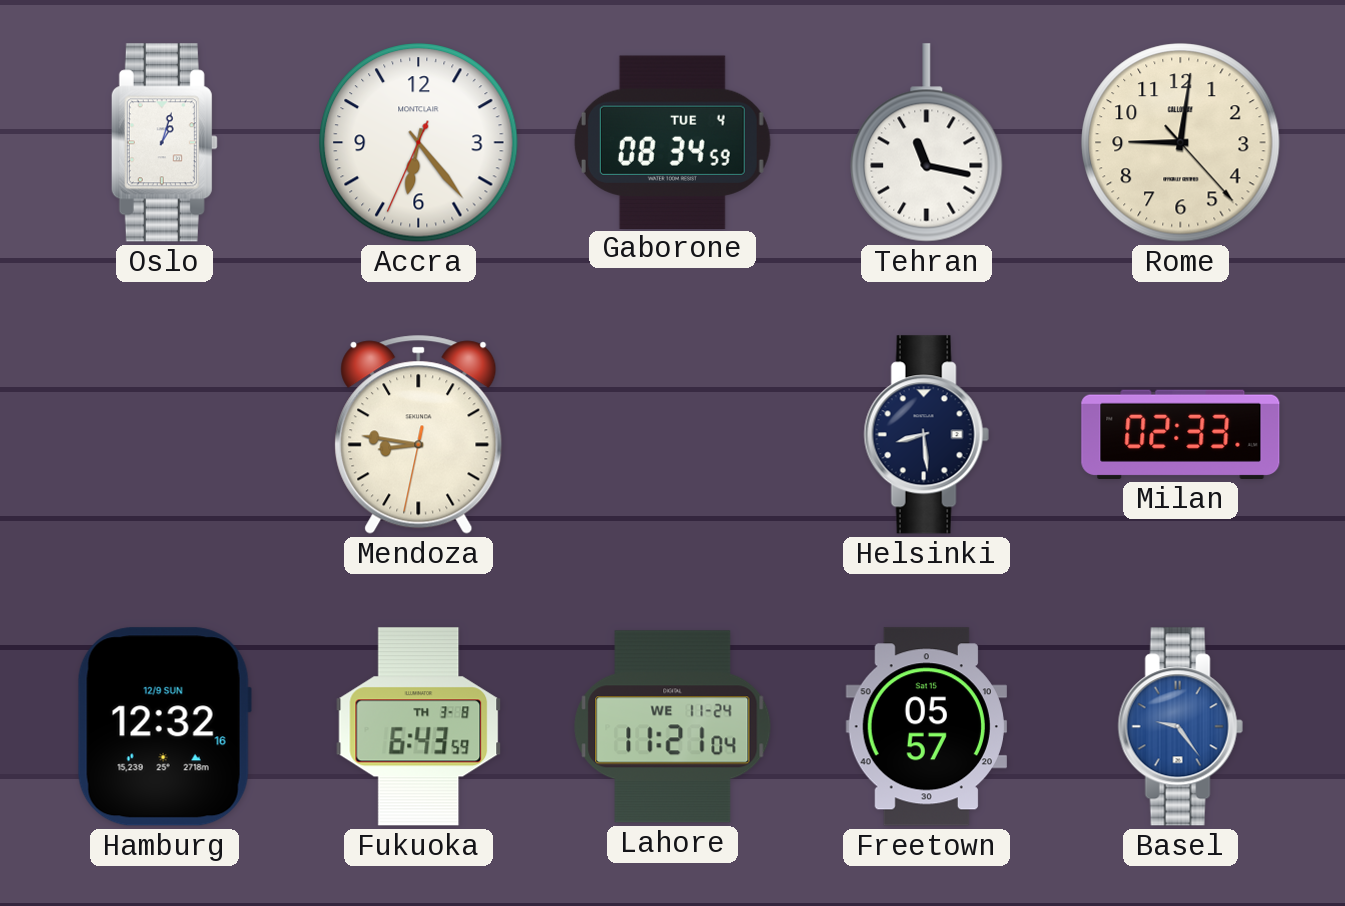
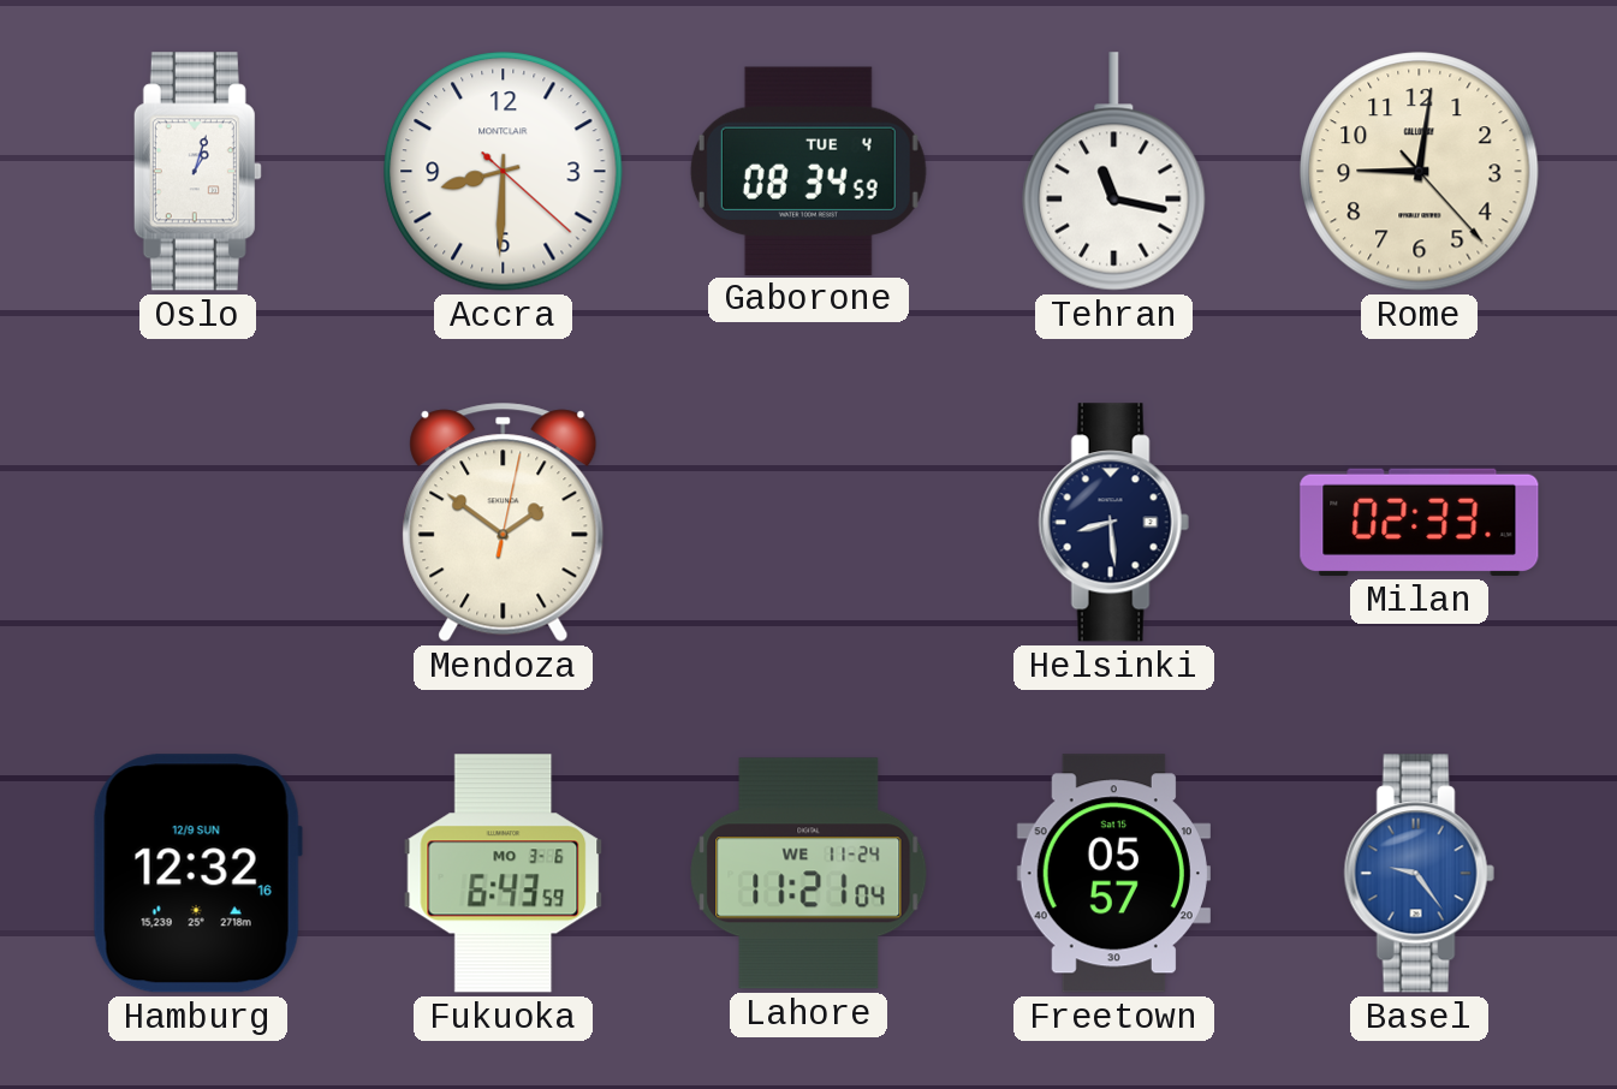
Accra: 6:23 -> 8:30 (504, 172)
Mendoza: 8:46 -> 1:51 (504, 522)
Fukuoka date: TH 3-8 -> MO 3-6 (504, 874)
